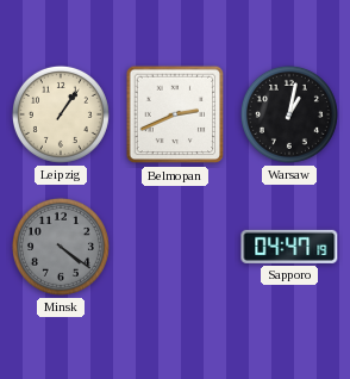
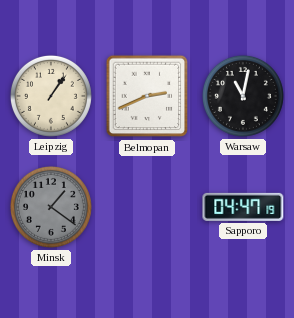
Warsaw: 1:02 -> 11:02 (243, 96)
Minsk: 4:21 -> 1:21 (51, 207)
